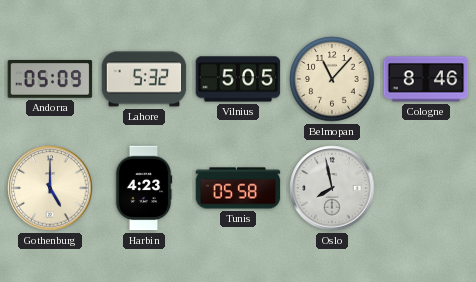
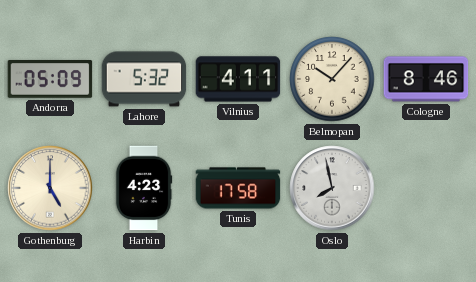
Vilnius: 5:05 -> 4:11 (238, 79)
Belmopan: 11:07 -> 10:07 (332, 79)
Tunis: 05:58 -> 17:58 (238, 188)
